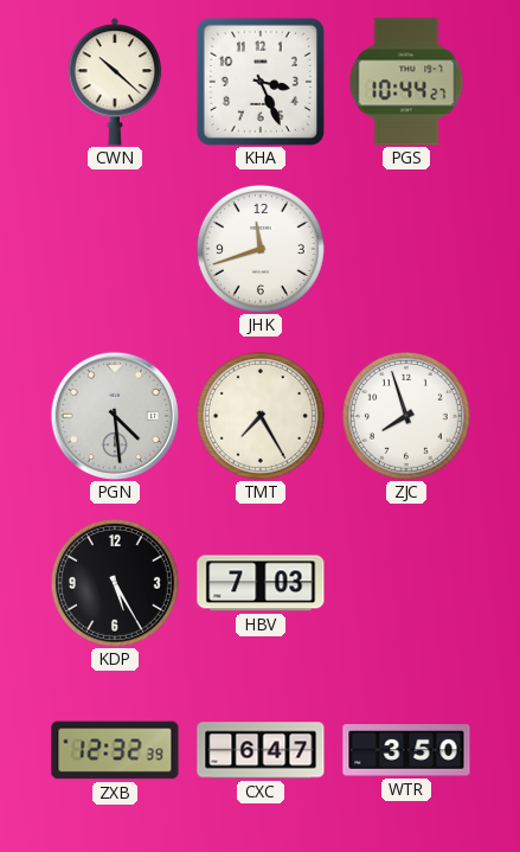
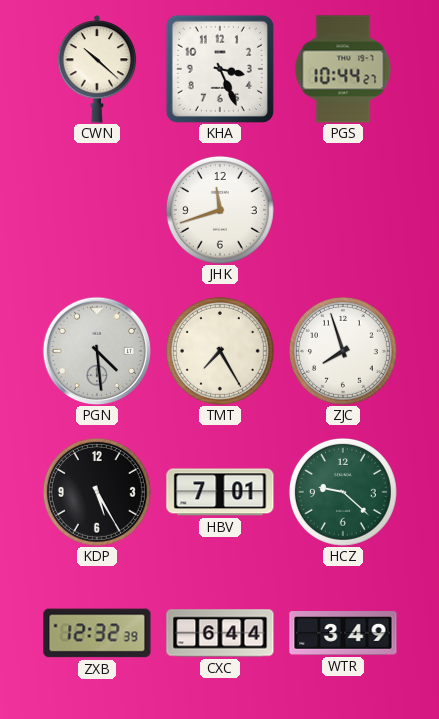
HBV: 7:03 -> 7:01 (220, 492)
HCZ: none -> 9:22 (343, 492)
CXC: 6:47 -> 6:44 (220, 633)
WTR: 3:50 -> 3:49 (343, 634)
